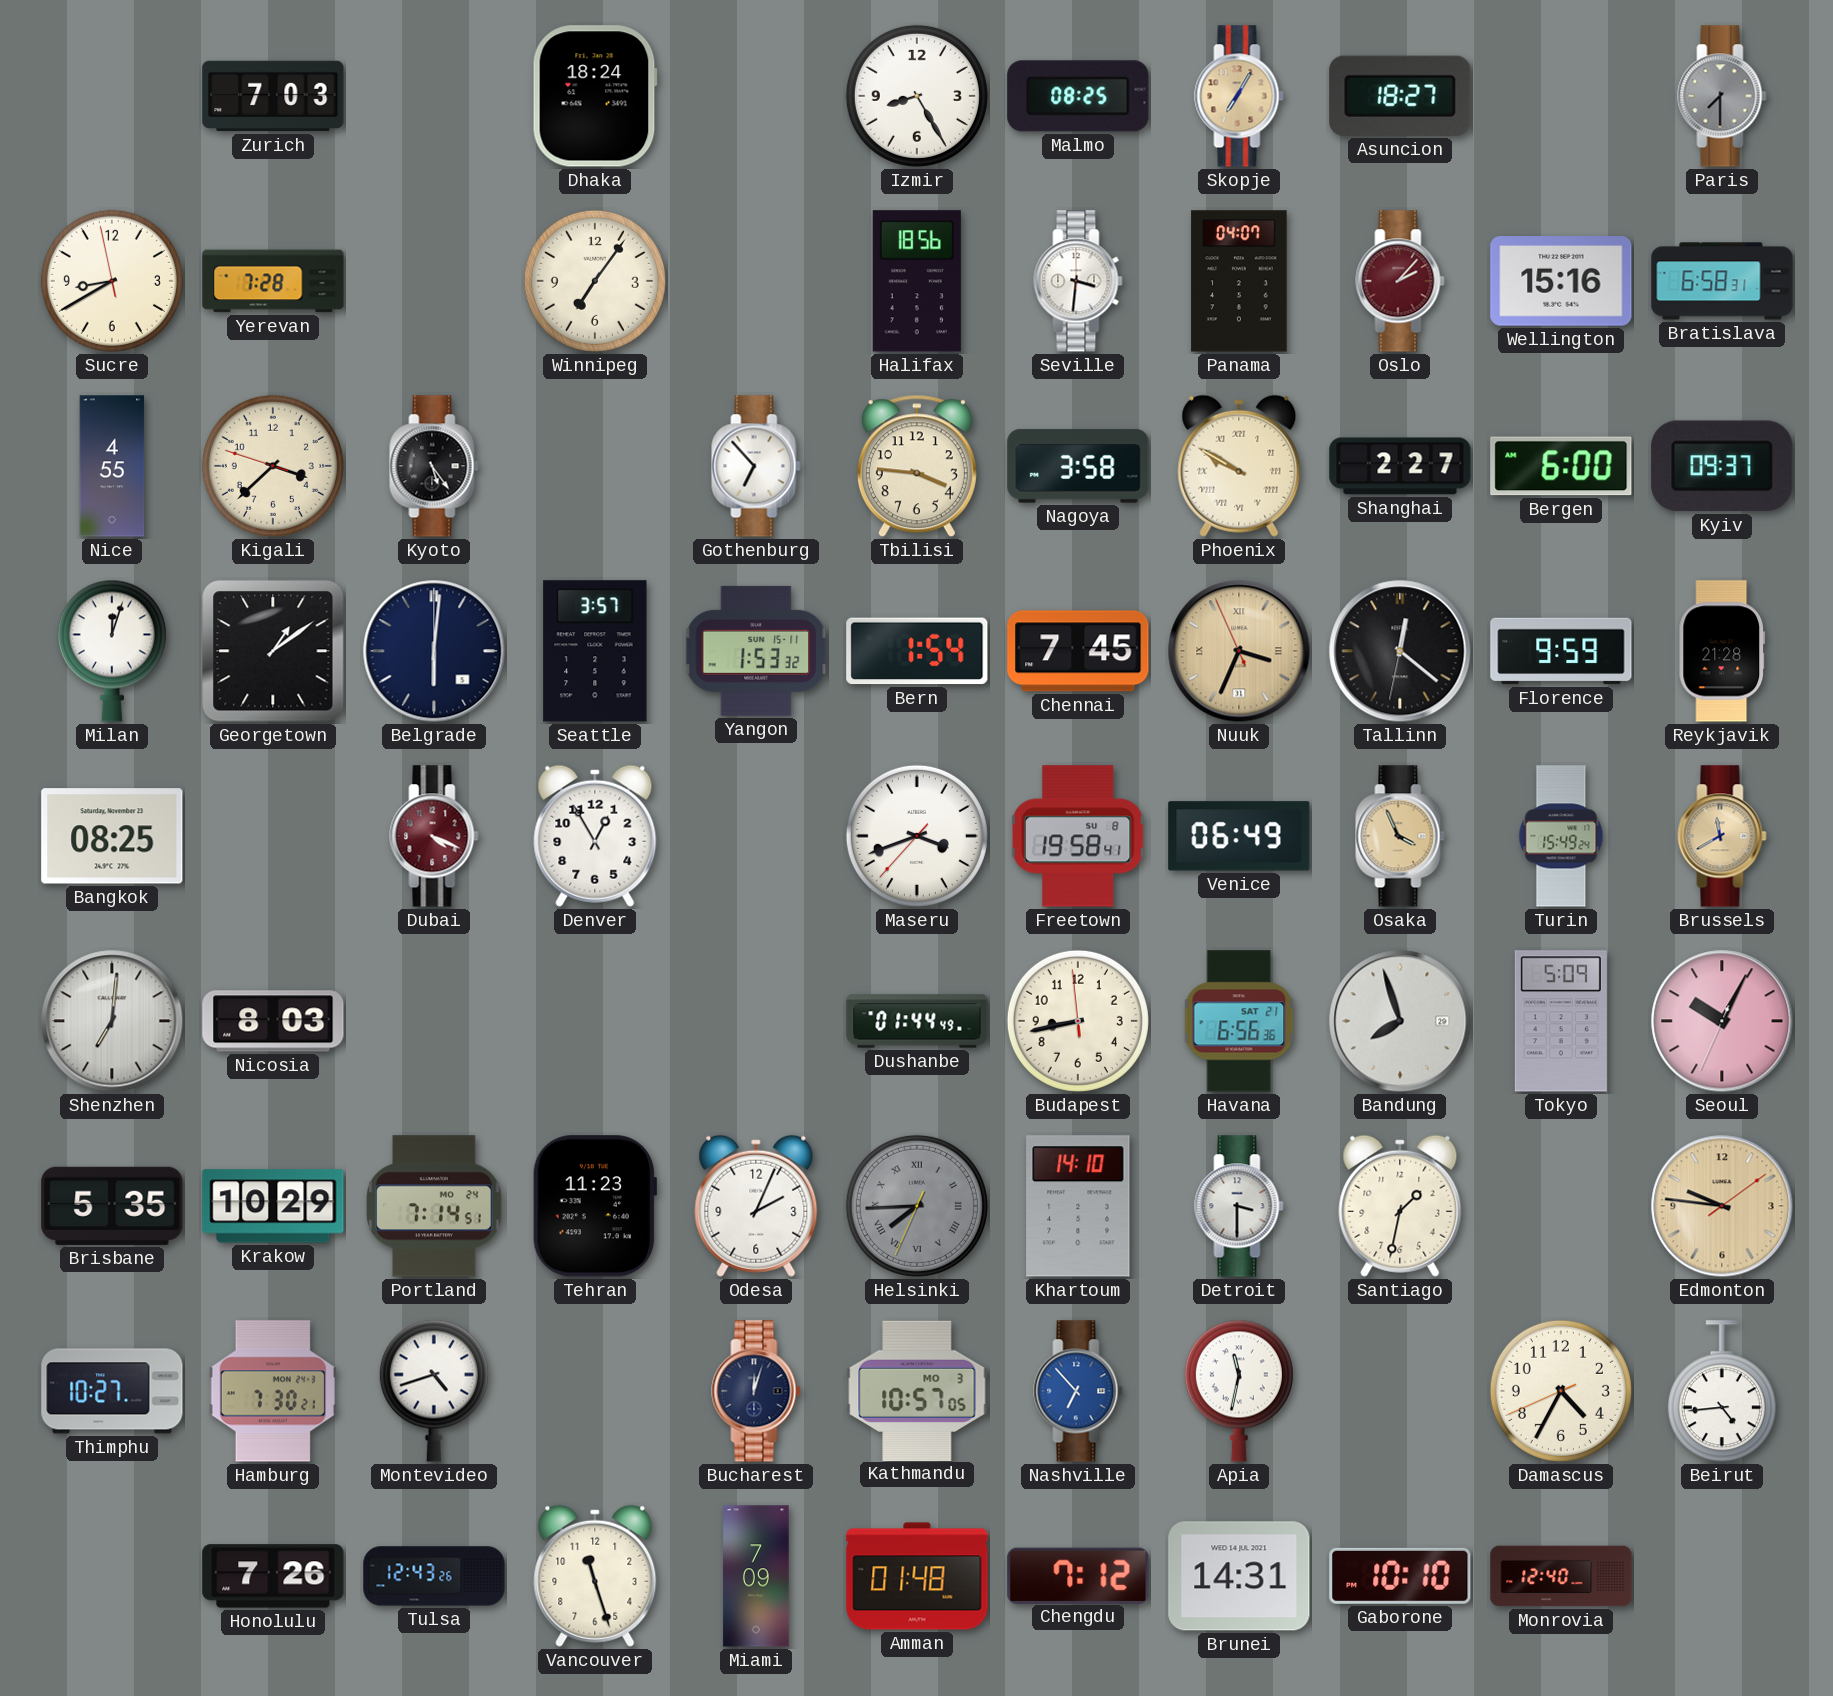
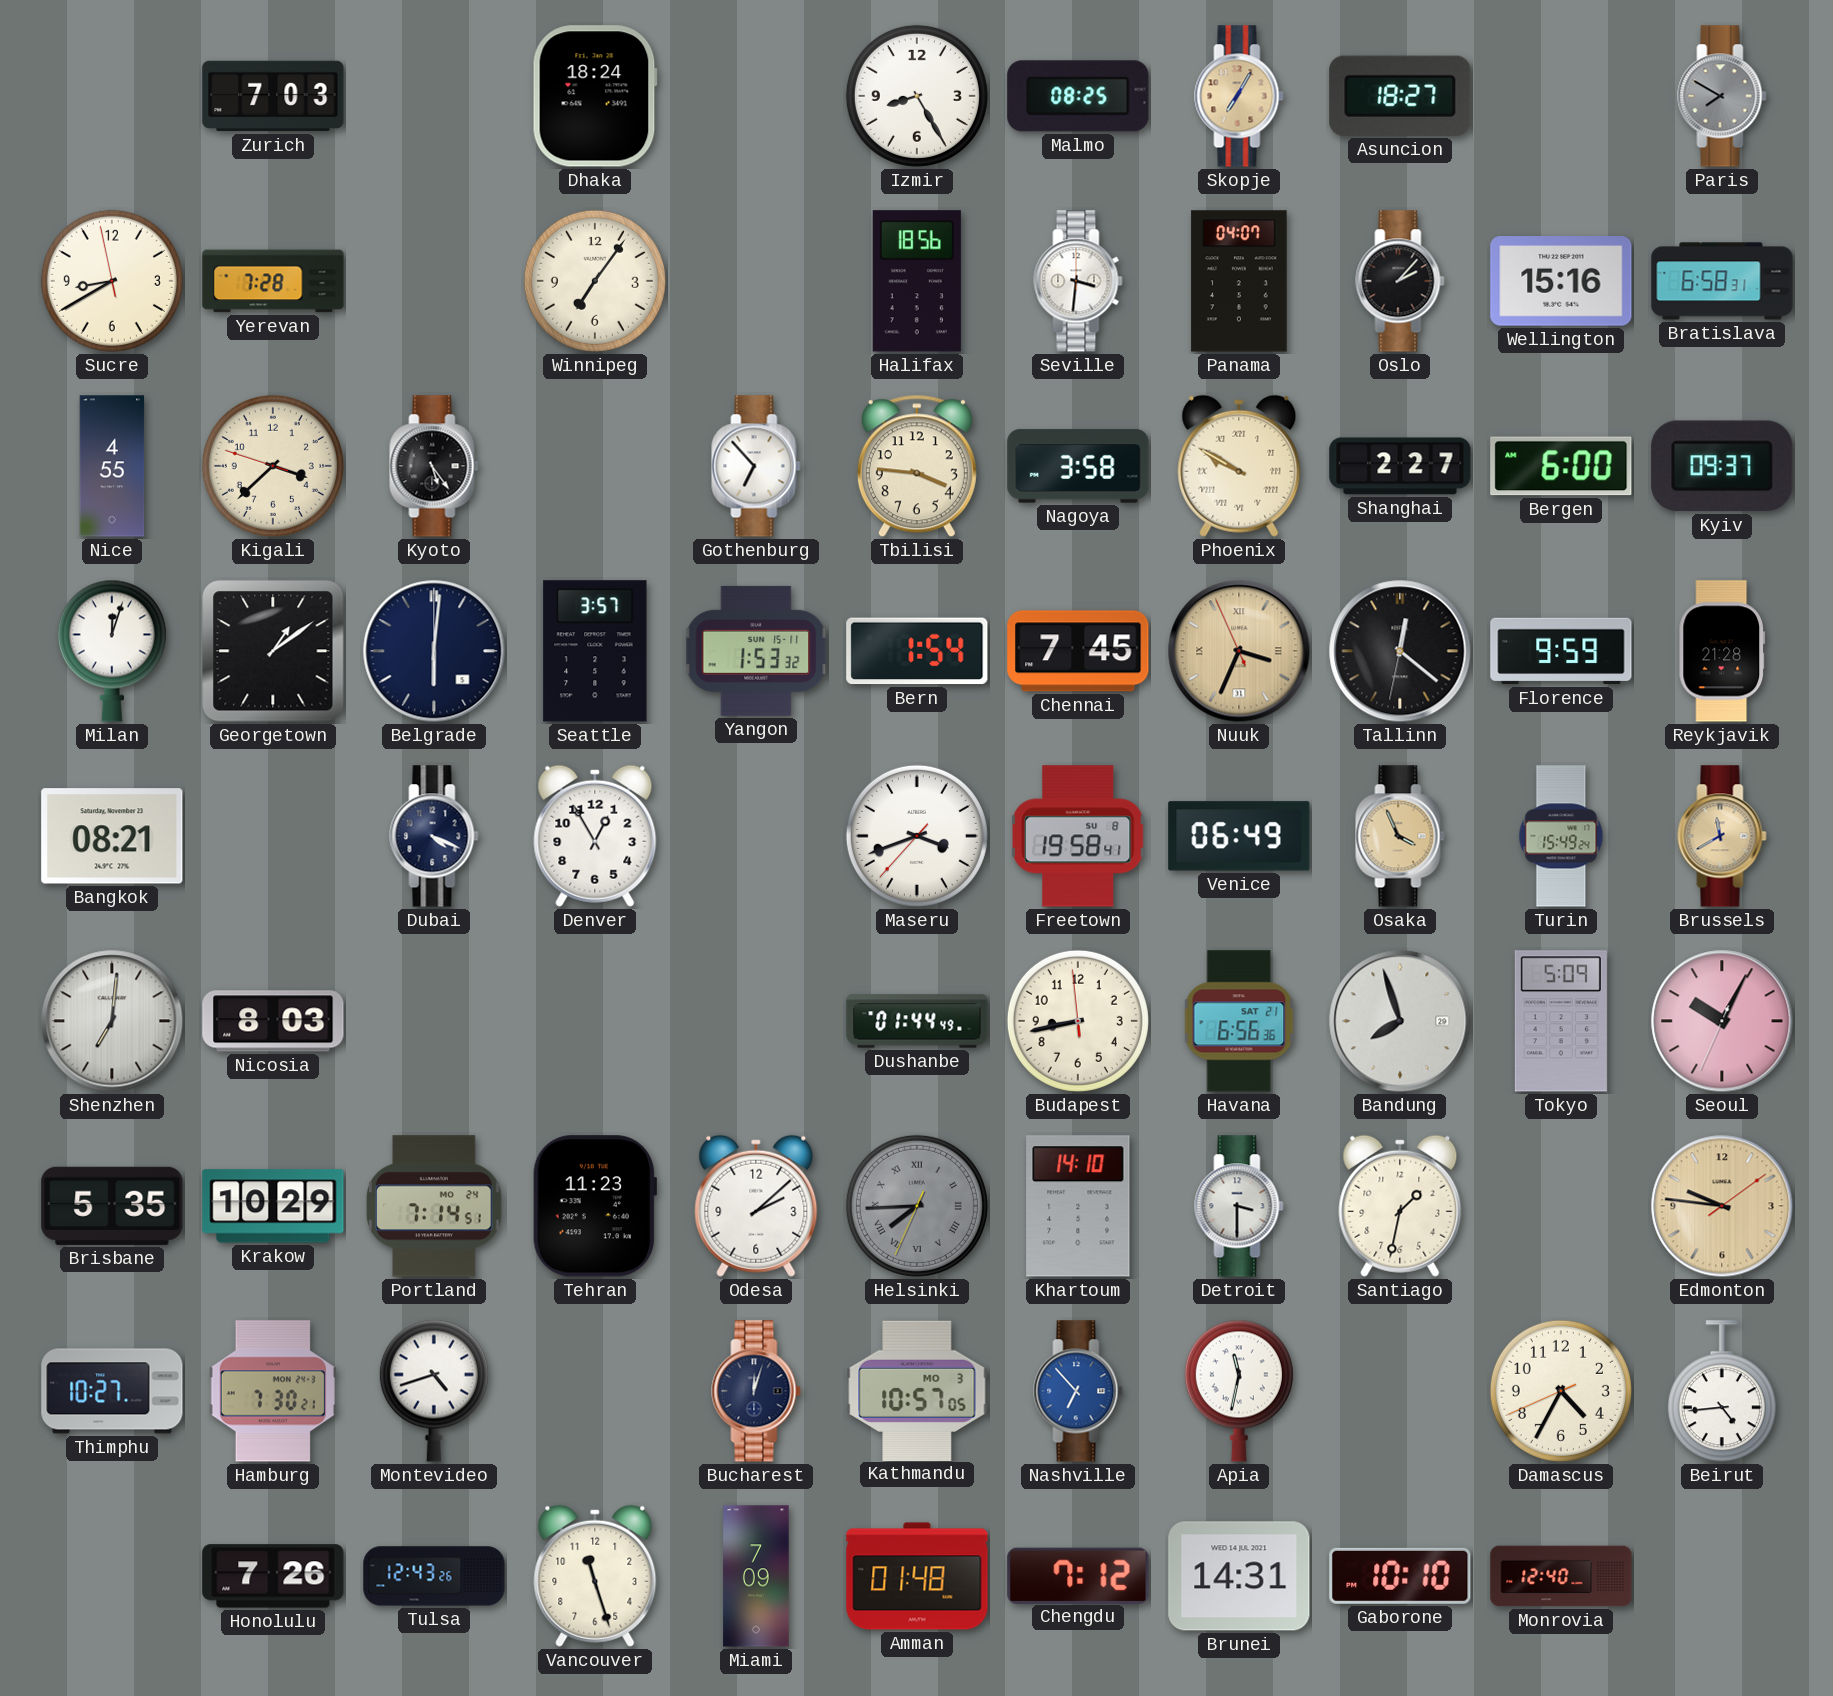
Paris: 7:30 -> 7:50 (1722, 96)
Oslo dial: burgundy -> black (1400, 281)
Bangkok: 08:25 -> 08:21 (112, 836)
Dubai dial: burgundy -> navy (434, 836)
Odesa: 2:04 -> 2:08 (756, 1206)
